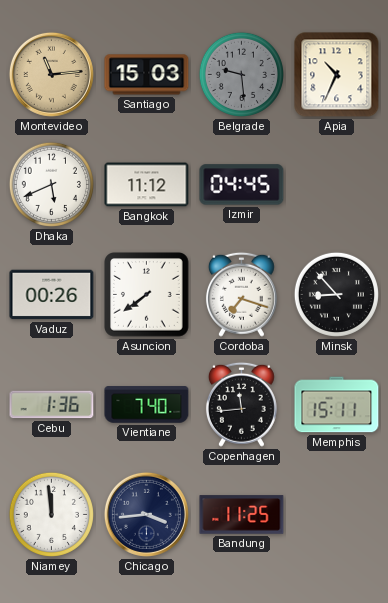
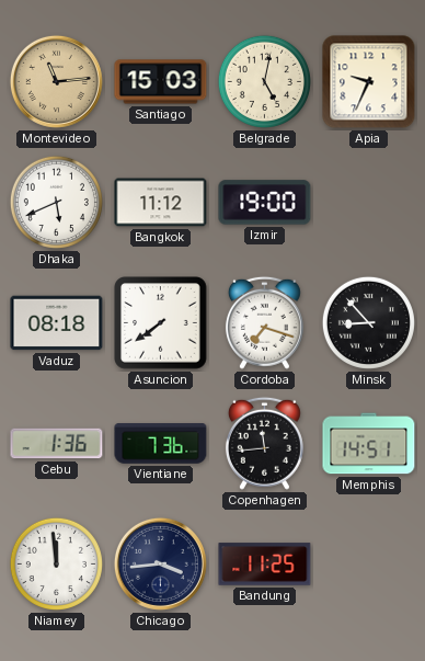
Belgrade: 9:29 -> 5:02 (264, 81)
Belgrade dial: grey -> cream (264, 81)
Apia: 10:34 -> 9:34 (369, 82)
Izmir: 04:45 -> 19:00 (265, 203)
Vaduz: 00:26 -> 08:18 (57, 323)
Vientiane: 7:40 -> 7:36 (161, 444)
Memphis: 15:11 -> 14:51 (369, 444)
